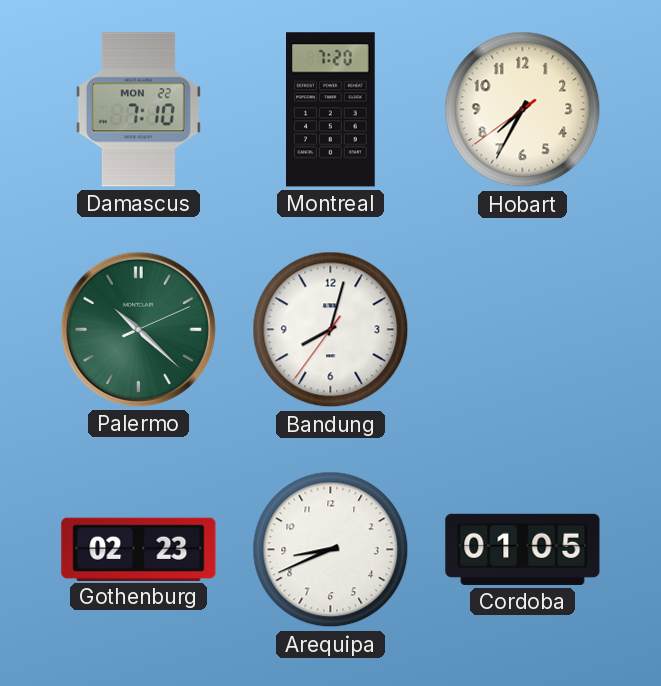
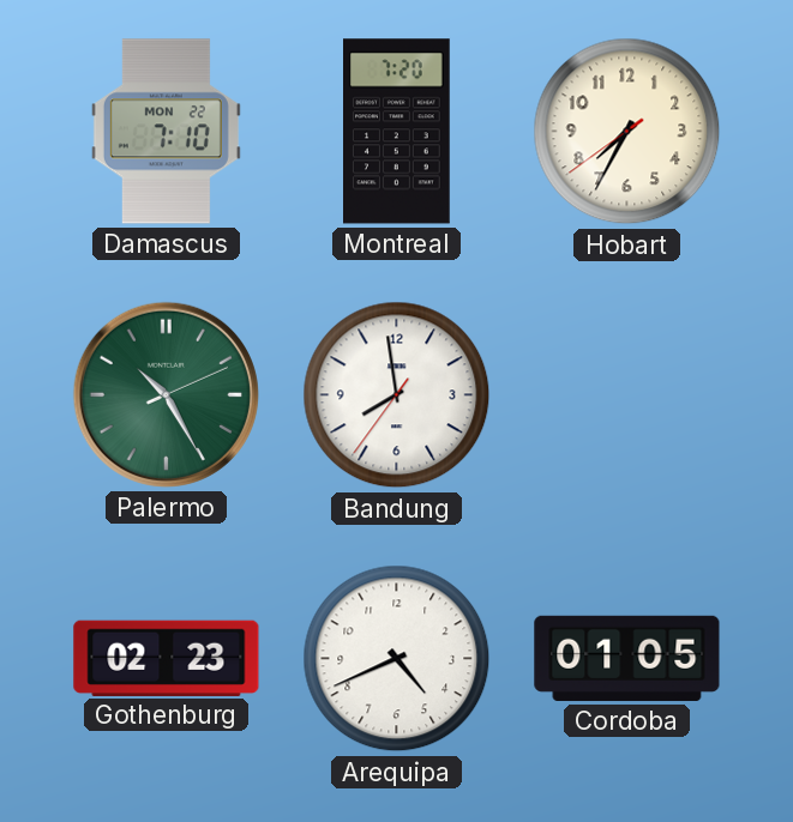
Palermo: 10:22 -> 10:25 (166, 394)
Bandung: 8:02 -> 7:58 (397, 395)
Arequipa: 8:41 -> 4:41 (397, 659)
